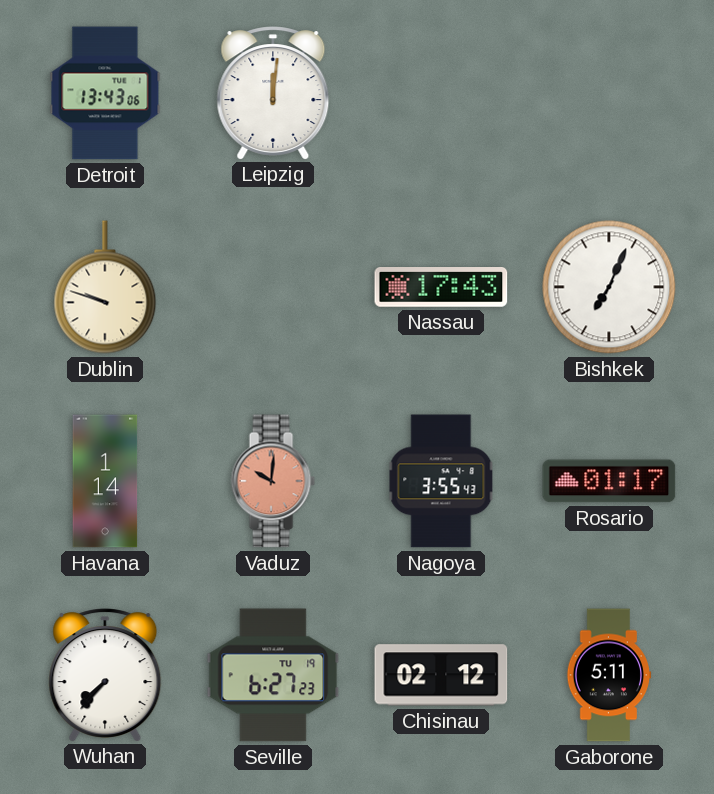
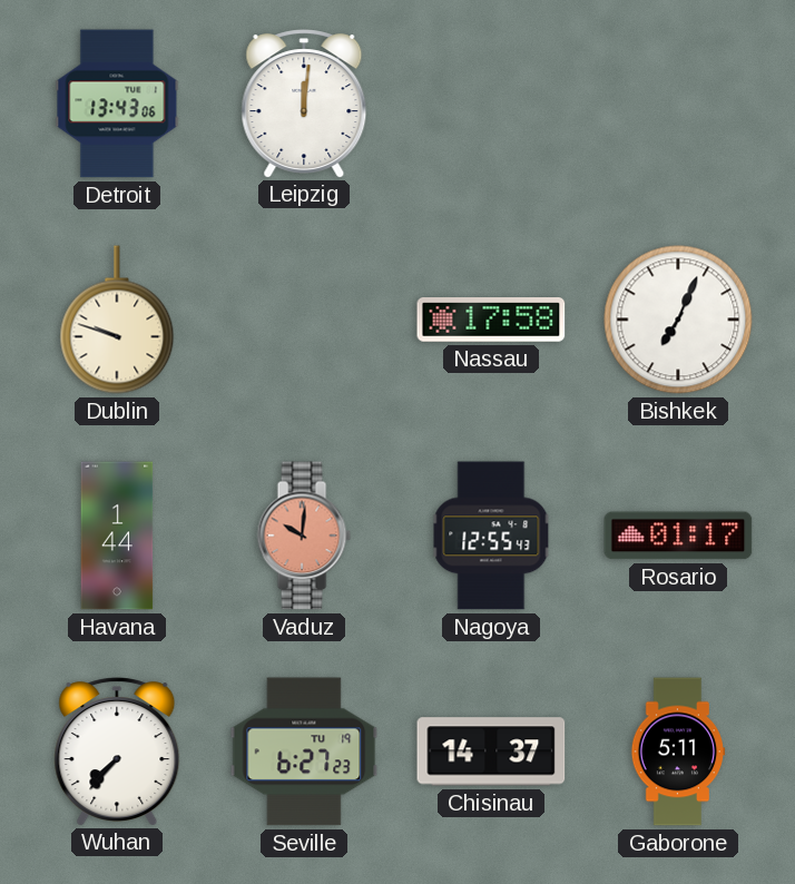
Nassau: 17:43 -> 17:58 (491, 321)
Havana: 1:14 -> 1:44 (117, 536)
Nagoya: 3:55 -> 12:55 (491, 536)
Chisinau: 02:12 -> 14:37 (491, 752)
